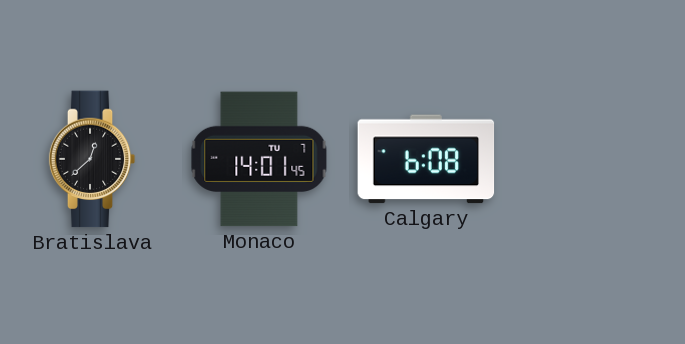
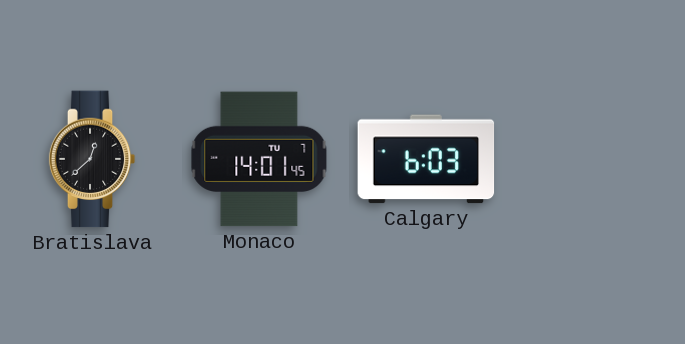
Calgary: 6:08 -> 6:03 (426, 159)
